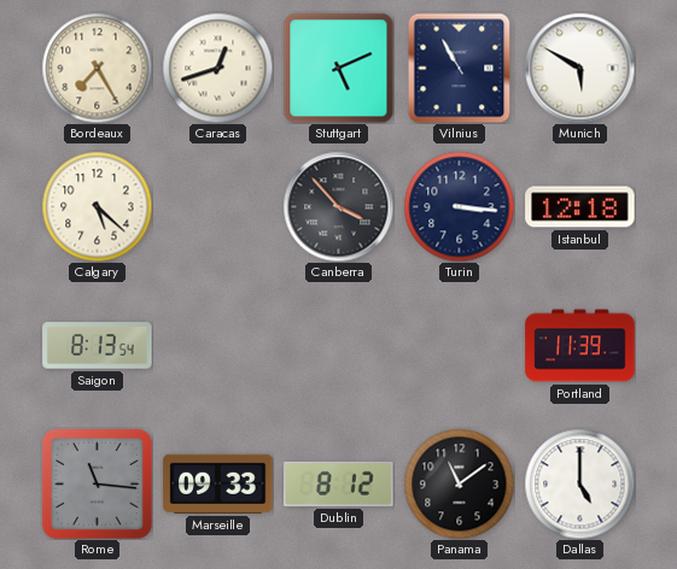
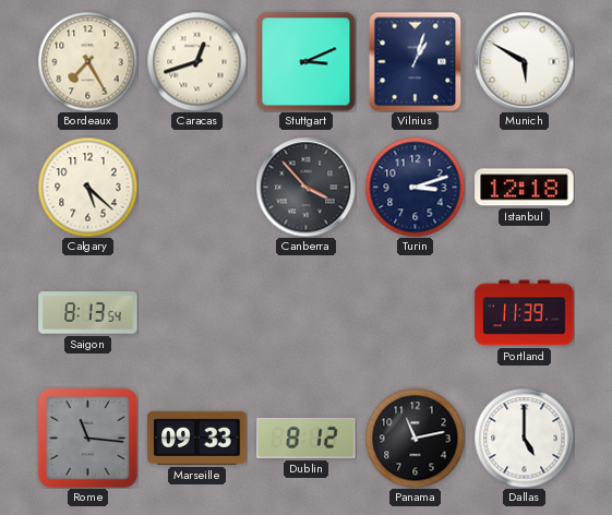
Stuttgart: 5:11 -> 3:11 (305, 61)
Vilnius: 10:55 -> 1:03 (416, 61)
Turin: 3:16 -> 3:12 (415, 187)
Panama: 11:09 -> 11:13 (415, 438)
